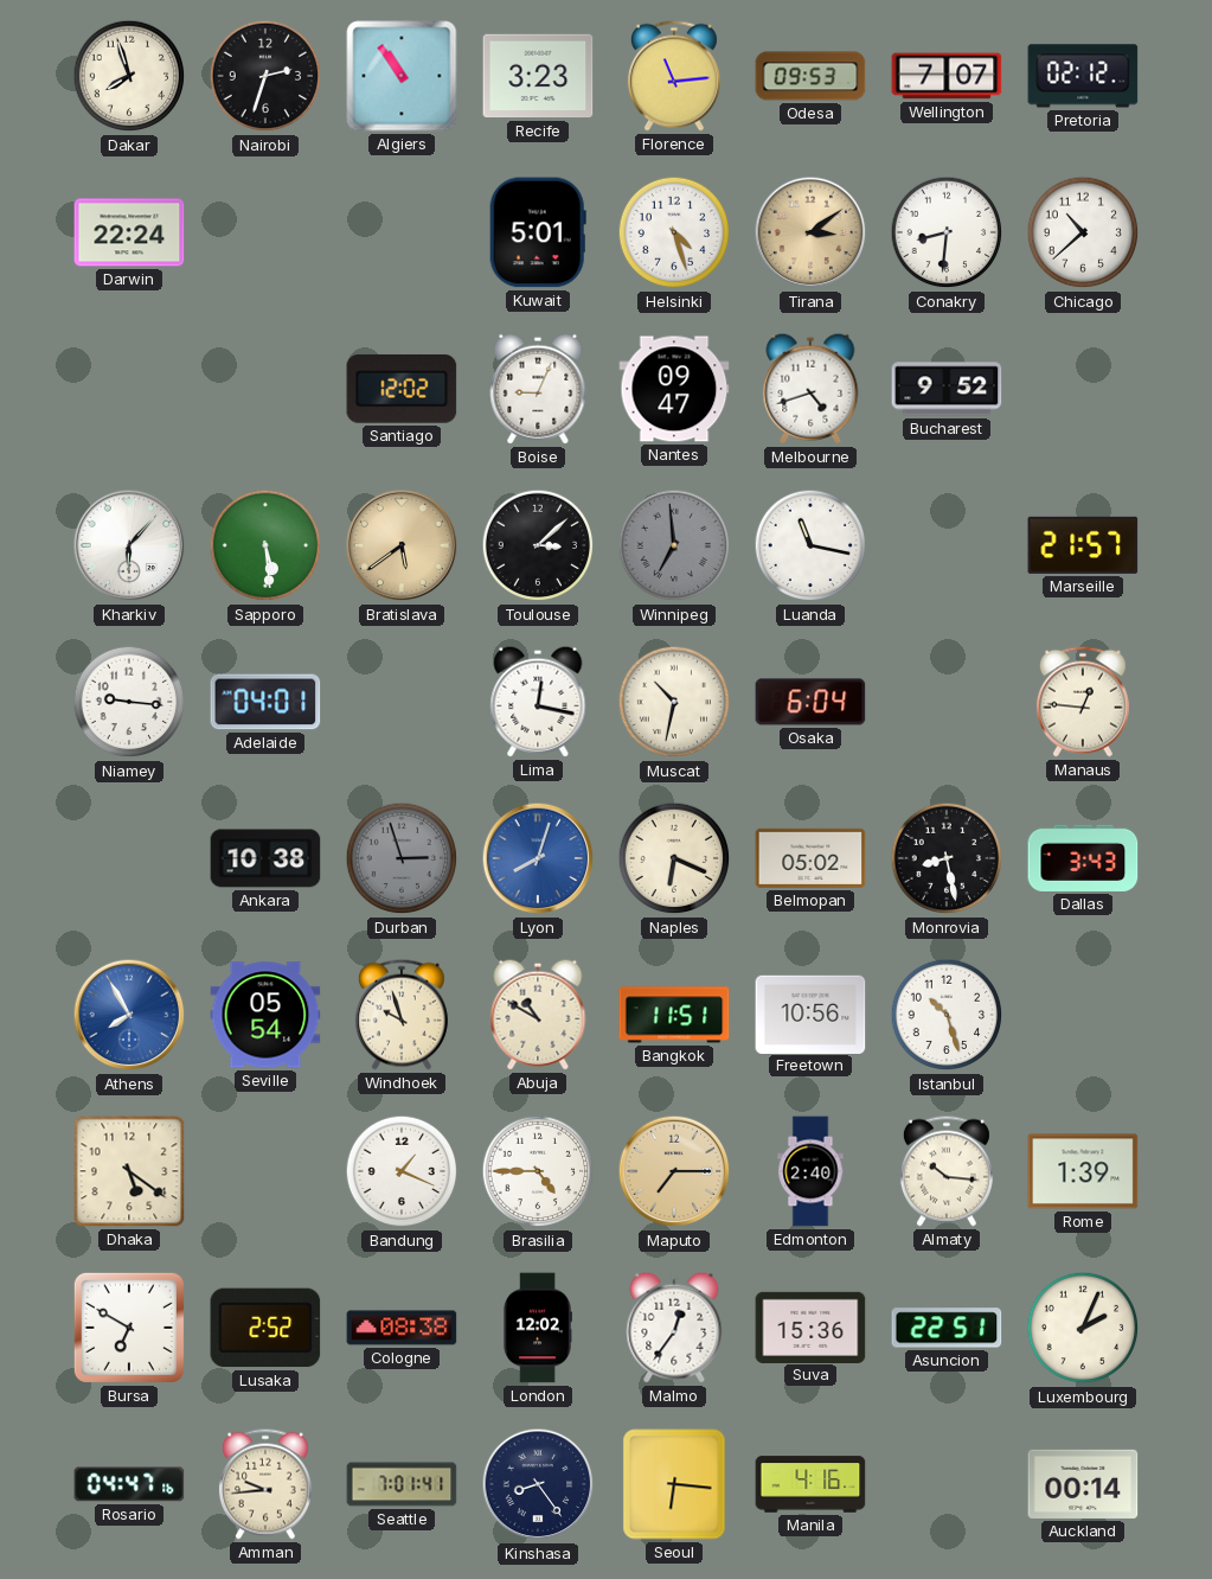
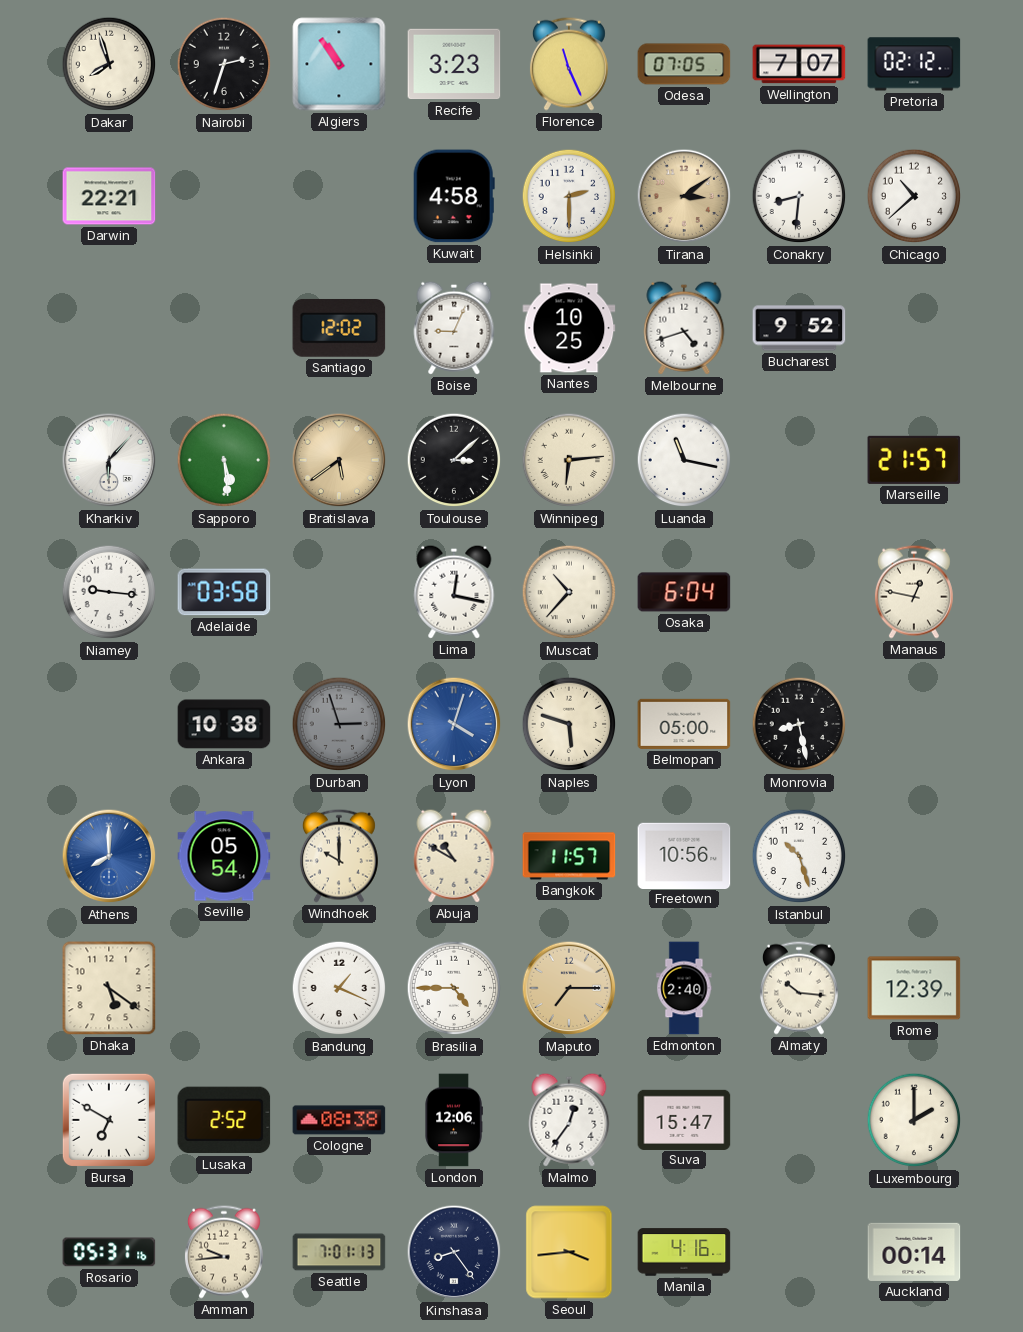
Florence: 11:14 -> 11:26 (569, 64)
Odesa: 09:53 -> 07:05 (684, 64)
Darwin: 22:24 -> 22:21 (109, 196)
Kuwait: 5:01 -> 4:58 (454, 196)
Helsinki: 4:27 -> 2:30 (569, 196)
Nantes: 09:47 -> 10:25 (569, 328)
Winnipeg: 6:59 -> 6:14 (569, 460)
Winnipeg dial: grey -> cream (569, 460)
Adelaide: 04:01 -> 03:58 (224, 592)
Muscat: 10:32 -> 10:37 (569, 592)
Manaus: 12:46 -> 12:47 (914, 592)
Lyon: 8:03 -> 4:03 (454, 724)
Naples: 6:19 -> 5:48 (569, 724)
Belmopan: 05:02 -> 05:00 (684, 724)
Dallas: 3:43 -> none (1083, 858)
Athens: 7:55 -> 8:00 (109, 856)
Windhoek: 9:57 -> 10:00 (339, 856)
Bangkok: 11:51 -> 11:57 (569, 856)
Rome: 1:39 -> 12:39 (914, 988)
London: 12:02 -> 12:06 (454, 1120)
Suva: 15:36 -> 15:47 (684, 1119)
Asuncion: 22:51 -> none (947, 1328)
Luxembourg: 2:04 -> 2:00 (914, 1120)
Rosario: 04:47 -> 05:31 (109, 1252)
Seattle: 7:01:41 -> 7:01:13 (339, 1252)
Seoul: 6:16 -> 3:44 (569, 1252)
